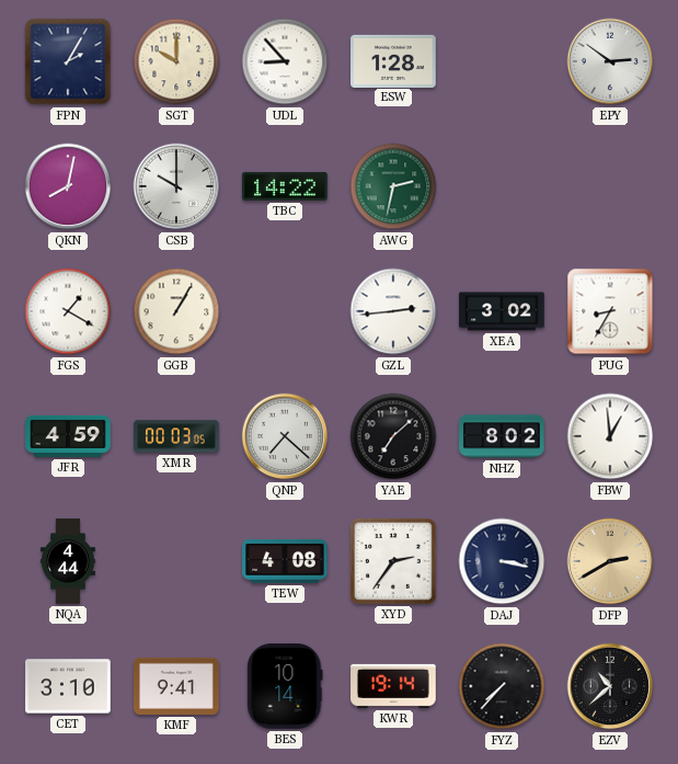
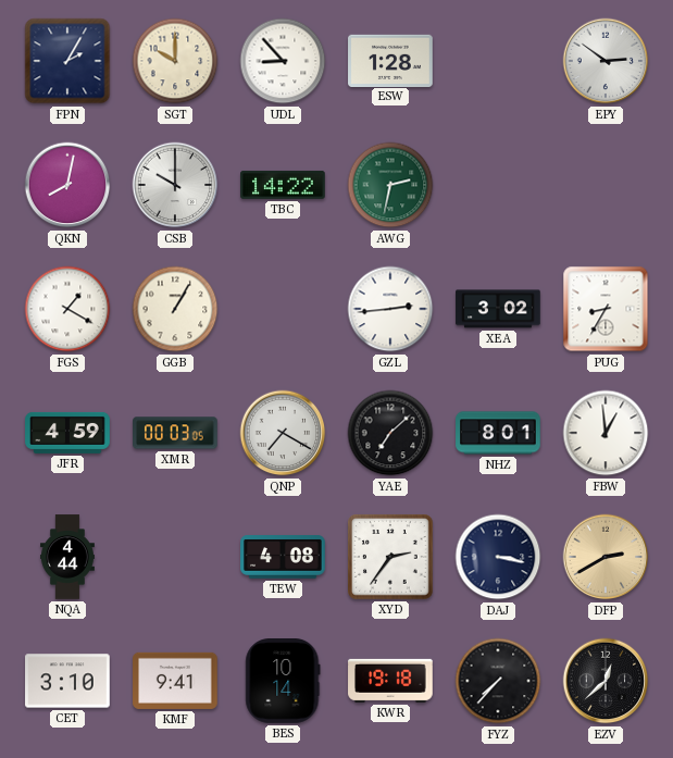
QNP: 7:22 -> 7:20 (283, 433)
NHZ: 8:02 -> 8:01 (498, 433)
KWR: 19:14 -> 19:18 (390, 681)
EZV: 10:38 -> 12:38 (606, 681)
